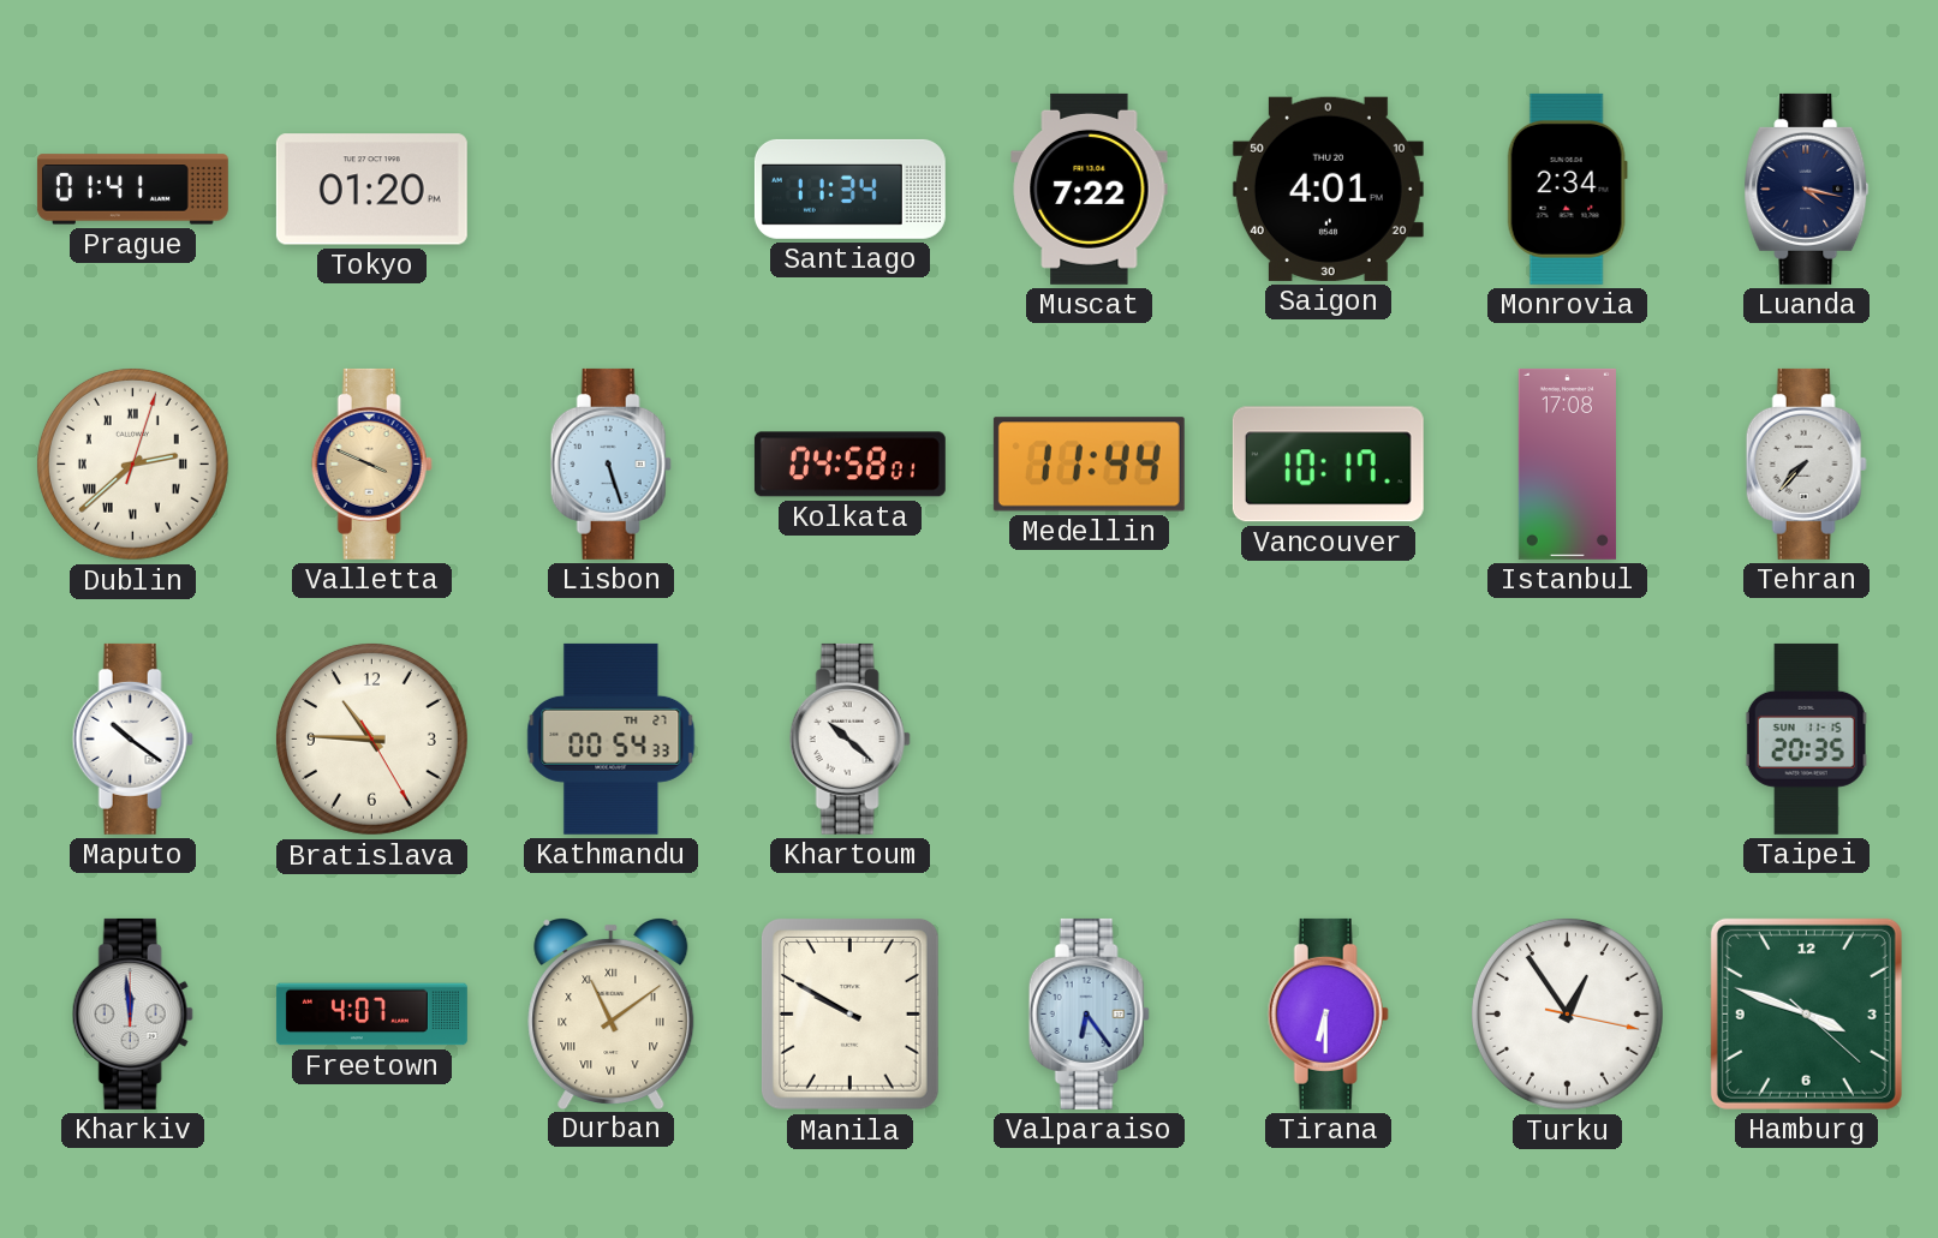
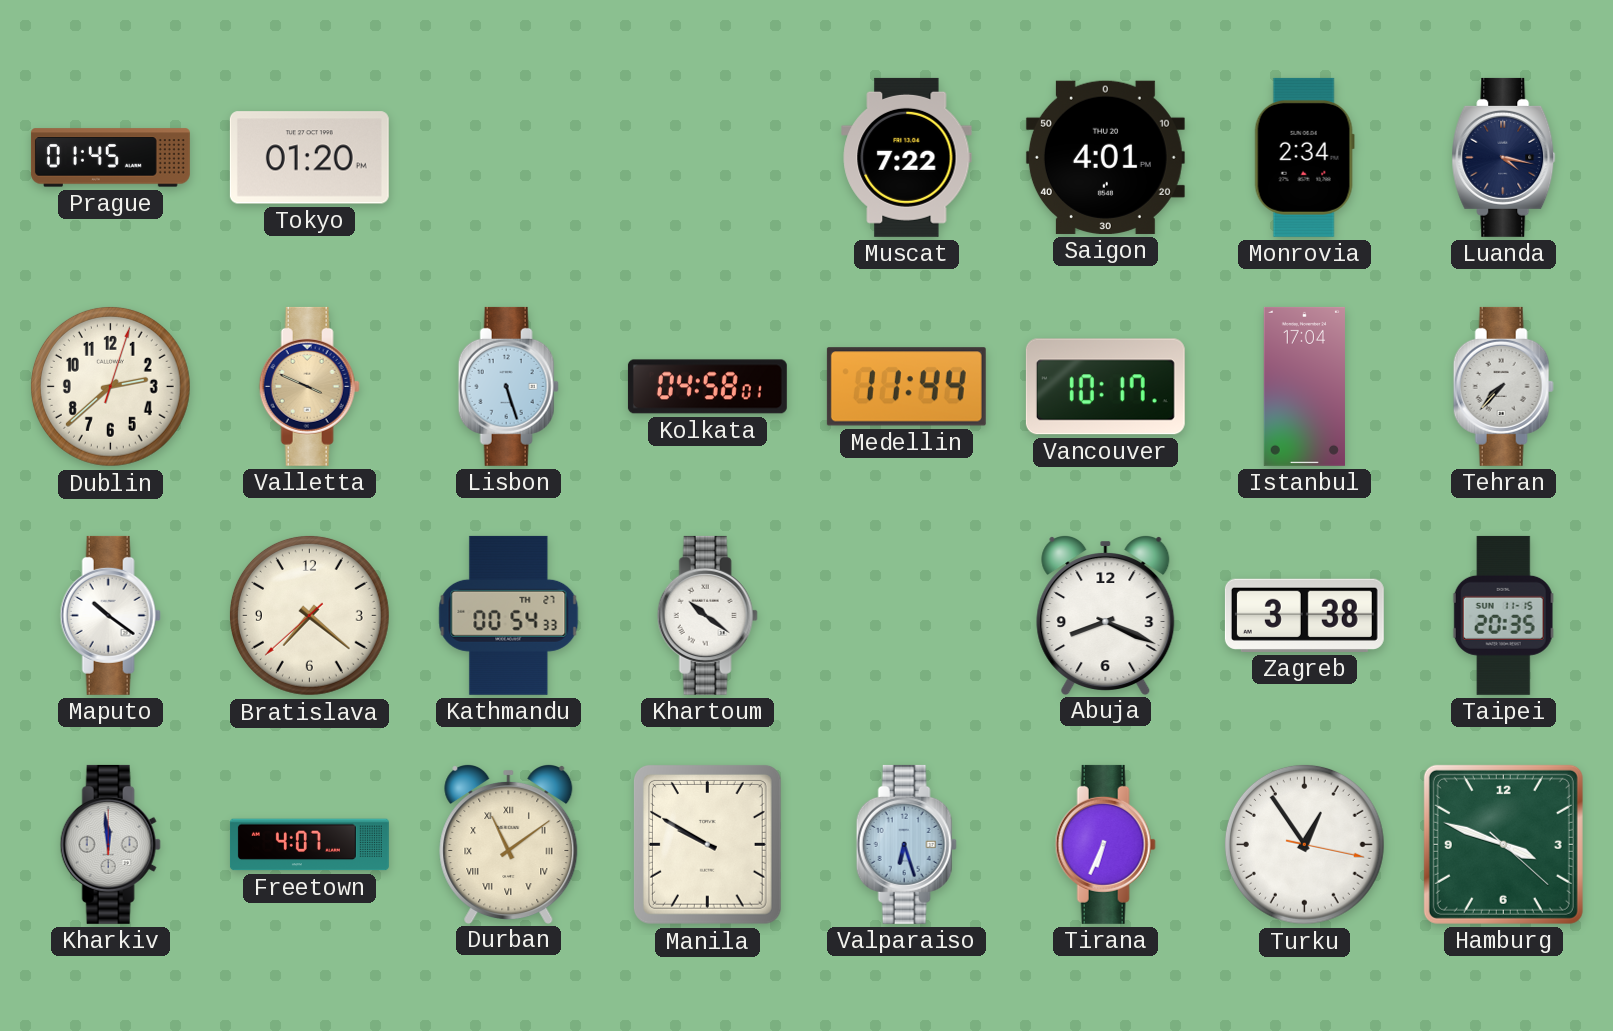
Prague: 01:41 -> 01:45 (110, 158)
Santiago: 11:34 -> none (849, 189)
Dublin numerals: Roman -> Arabic (110, 386)
Istanbul: 17:08 -> 17:04 (1304, 386)
Bratislava: 10:45 -> 7:21 (309, 615)
Khartoum: 10:22 -> 10:21 (707, 615)
Abuja: none -> 8:19 (1106, 615)
Zagreb: none -> 3:38 (1304, 615)
Valparaiso: 6:24 -> 6:27 (906, 844)
Tirana: 6:30 -> 6:34 (1105, 844)
